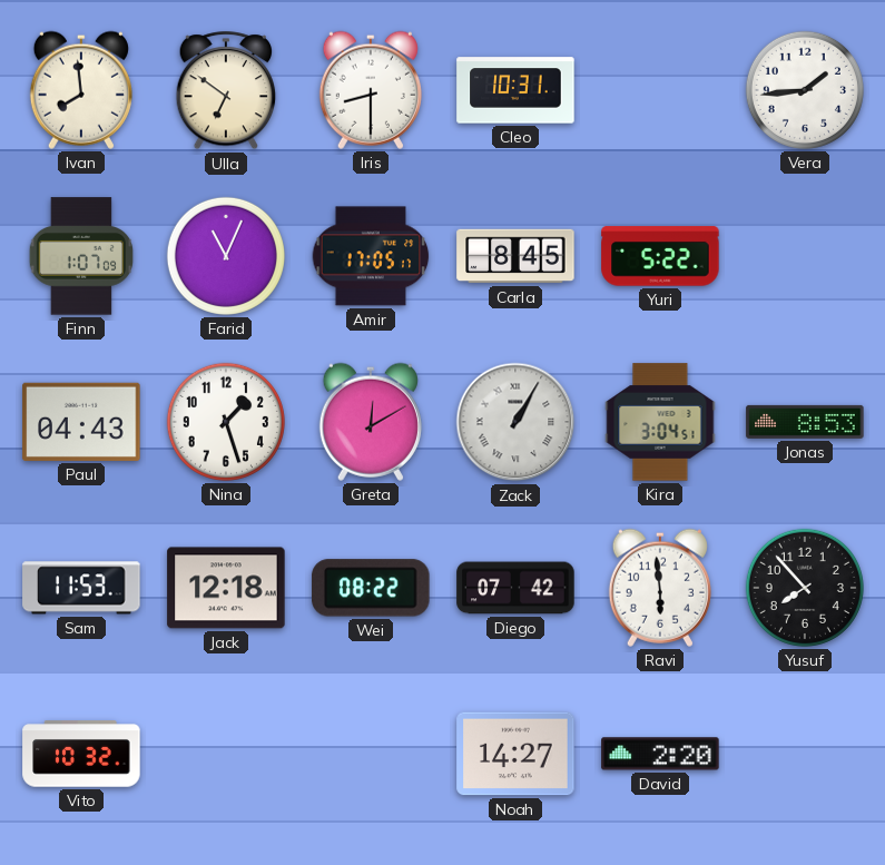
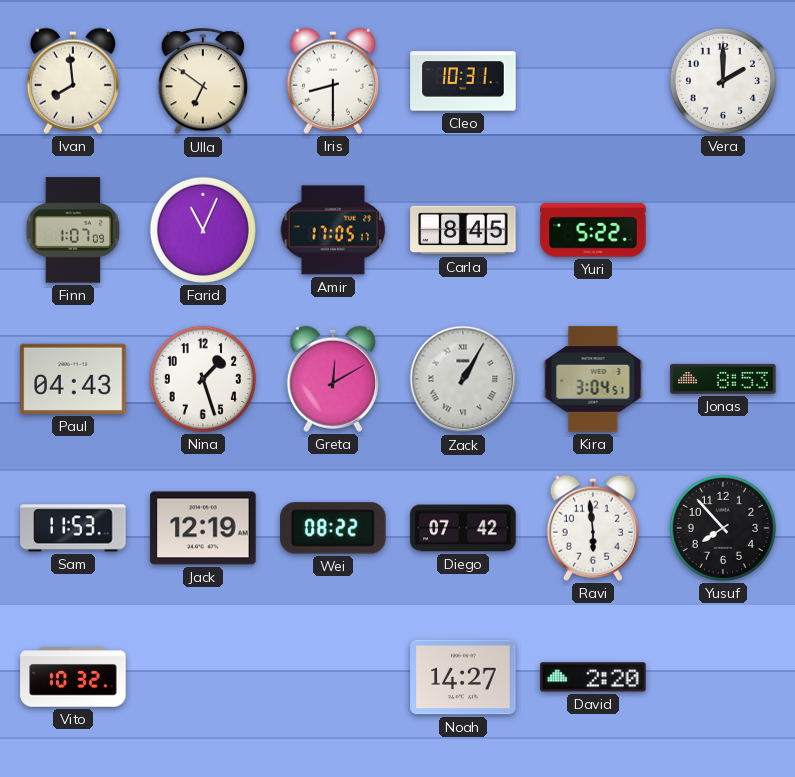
Vera: 1:44 -> 2:00 (723, 81)
Jack: 12:18 -> 12:19 (203, 528)
